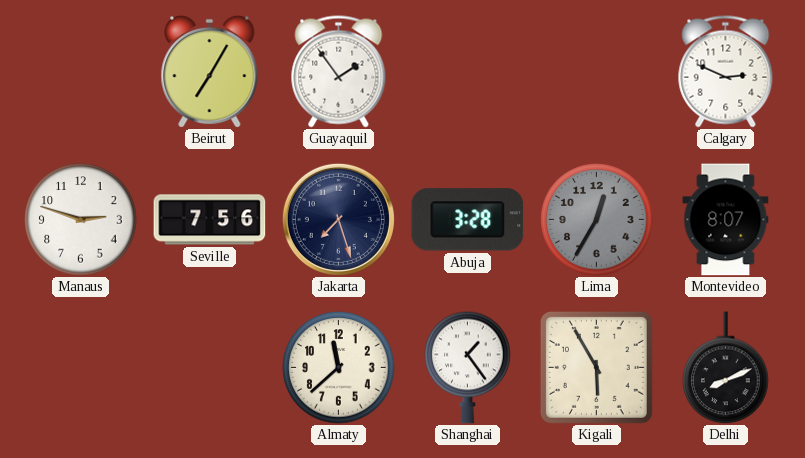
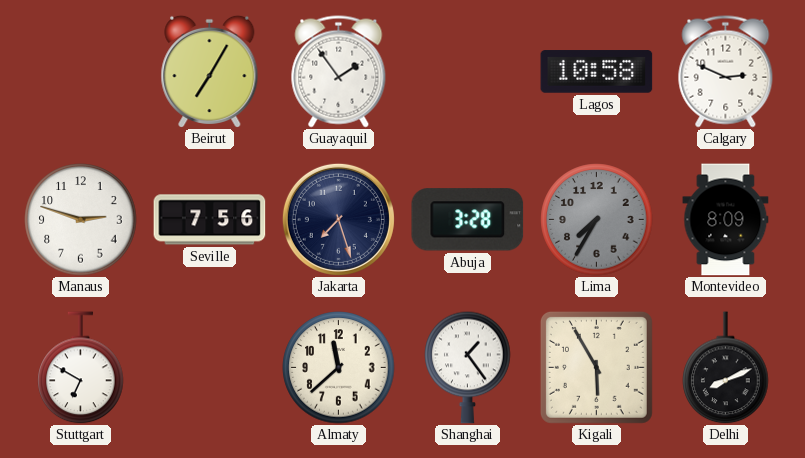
Lagos: none -> 10:58 (597, 72)
Lima: 12:35 -> 7:35 (597, 220)
Montevideo: 8:07 -> 8:09 (726, 220)
Stuttgart: none -> 6:50 (81, 368)
